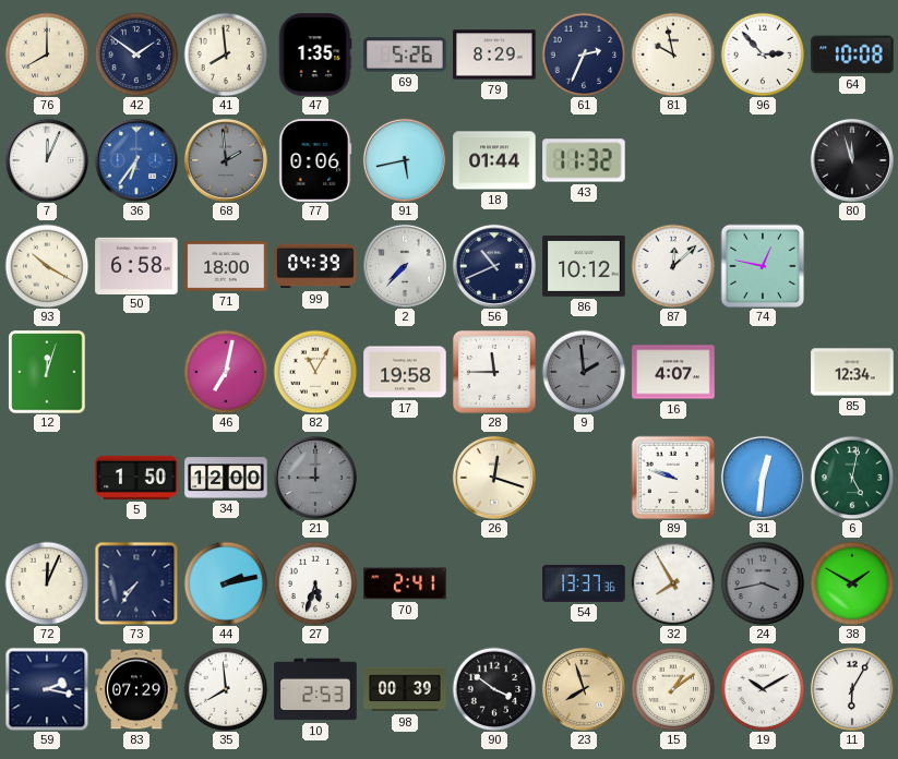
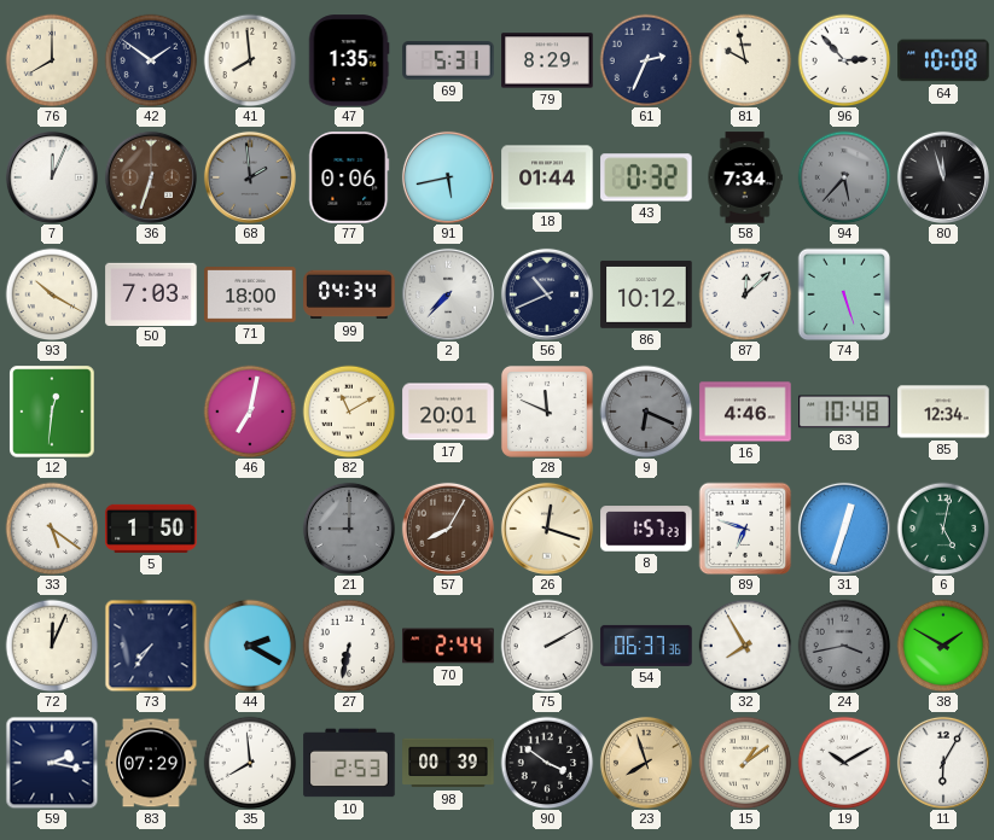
69: 5:26 -> 5:31 (448, 60)
36: 6:36 -> 6:33 (151, 177)
36 dial: blue -> brown (151, 177)
43: 11:32 -> 0:32 (646, 177)
58: none -> 7:34 (745, 177)
94: none -> 5:37 (844, 177)
50: 6:58 -> 7:03 (151, 293)
99: 04:39 -> 04:34 (349, 294)
74: 12:47 -> 5:27 (844, 294)
12: 12:03 -> 12:31 (52, 412)
82: 11:05 -> 11:10 (349, 412)
17: 19:58 -> 20:01 (448, 412)
28: 11:45 -> 11:49 (547, 412)
9: 1:59 -> 6:19 (646, 412)
16: 4:07 -> 4:46 (745, 412)
63: none -> 10:48 (844, 412)
33: none -> 5:21 (52, 529)
34: 12:00 -> none (226, 478)
57: none -> 8:05 (448, 529)
8: none -> 1:57 (646, 529)
89: 9:48 -> 6:48 (745, 529)
31: 12:31 -> 12:33 (844, 529)
44: 2:13 -> 2:20 (250, 646)
27: 5:33 -> 6:32 (349, 646)
70: 2:41 -> 2:44 (448, 646)
75: none -> 2:10 (547, 646)
54: 13:37 -> 06:37 (646, 646)
